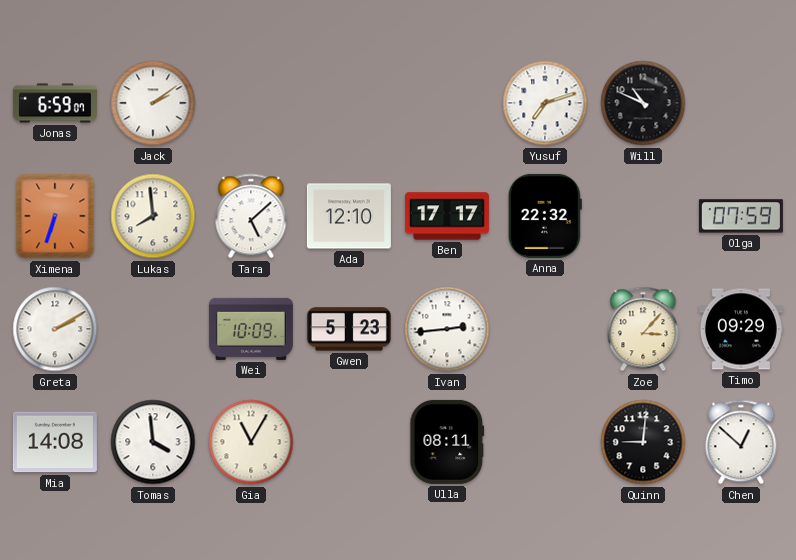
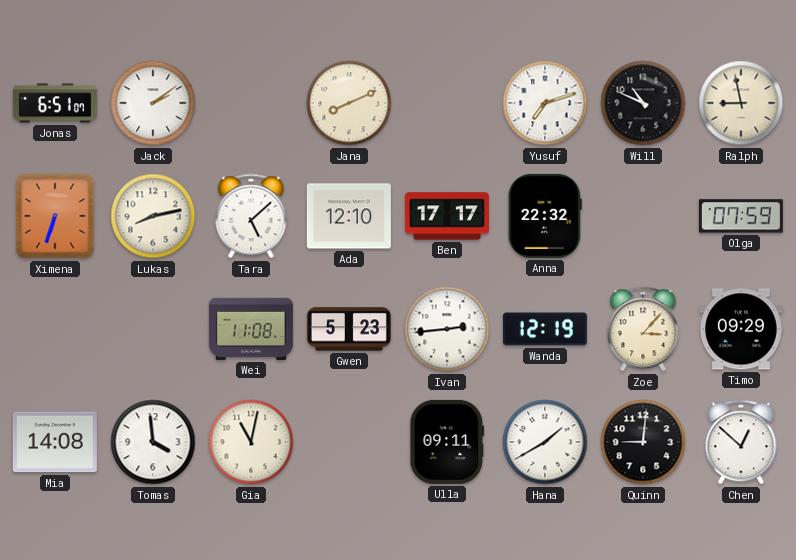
Jonas: 6:59 -> 6:51 (55, 103)
Jana: none -> 8:11 (349, 103)
Ralph: none -> 8:58 (741, 103)
Lukas: 7:59 -> 8:13 (153, 216)
Greta: 2:10 -> none (55, 329)
Wei: 10:09 -> 11:08 (251, 329)
Wanda: none -> 12:19 (545, 329)
Gia: 11:05 -> 11:02 (251, 442)
Ulla: 08:11 -> 09:11 (447, 442)
Hana: none -> 1:40 (545, 442)
